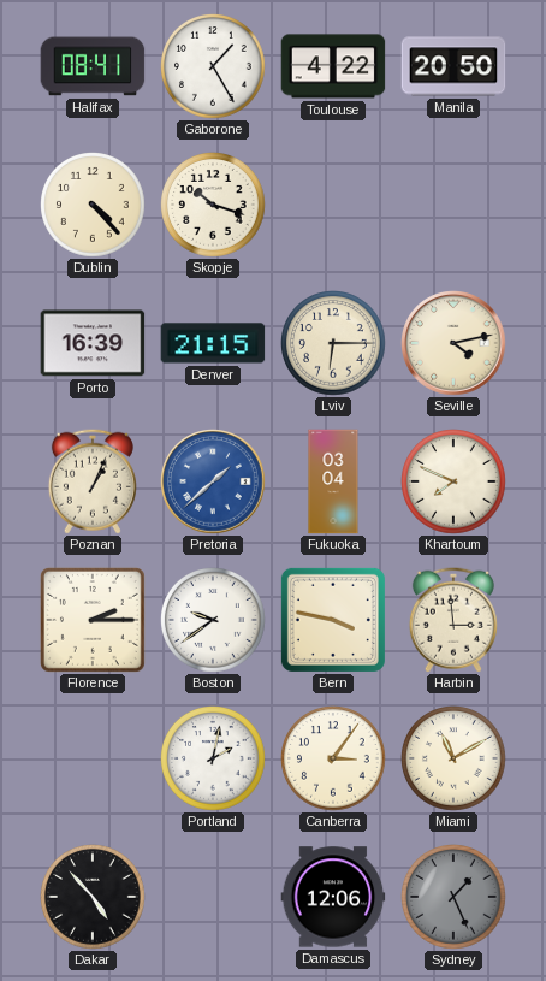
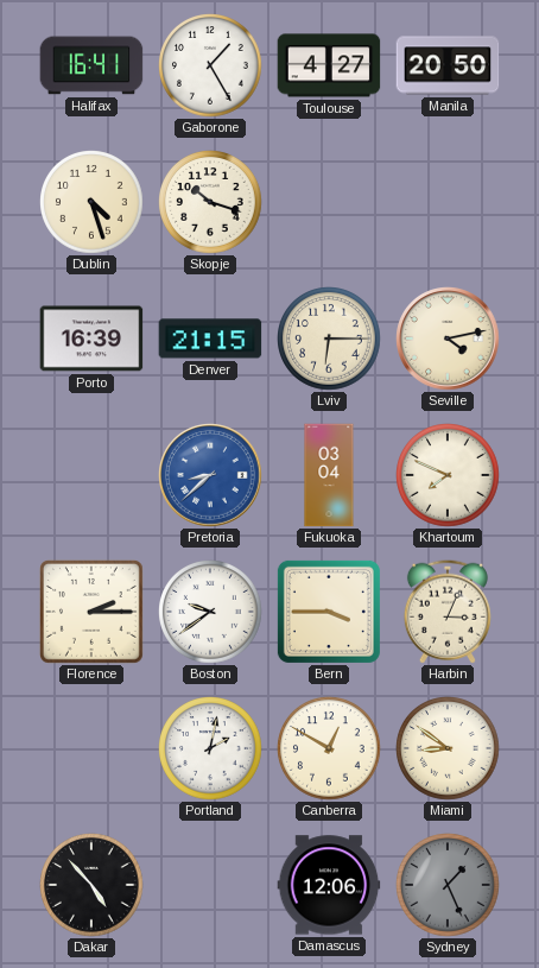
Halifax: 08:41 -> 16:41 (91, 65)
Toulouse: 4:22 -> 4:27 (329, 65)
Dublin: 4:23 -> 4:27 (93, 203)
Poznan: 1:04 -> none (93, 481)
Pretoria: 1:38 -> 8:38 (210, 475)
Bern: 3:47 -> 3:45 (329, 612)
Harbin: 2:59 -> 3:04 (448, 612)
Canberra: 3:06 -> 12:50 (330, 749)
Miami: 11:10 -> 8:51 (449, 749)
